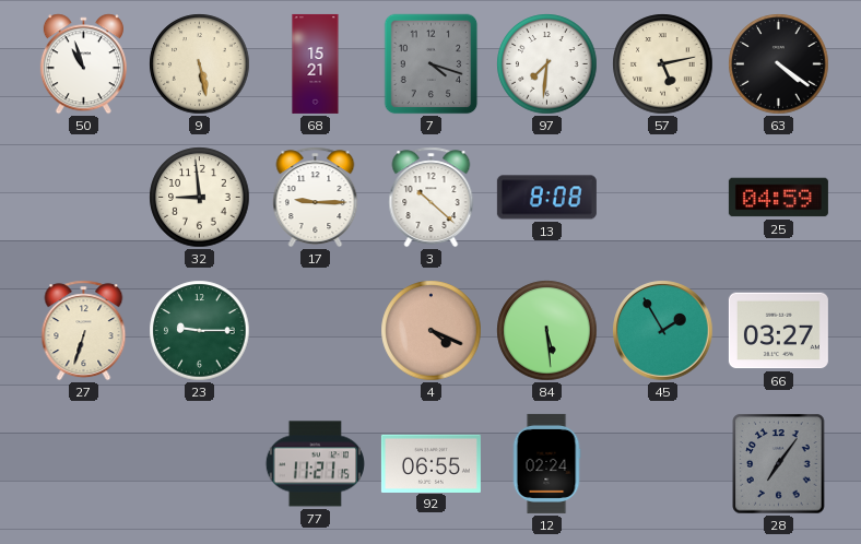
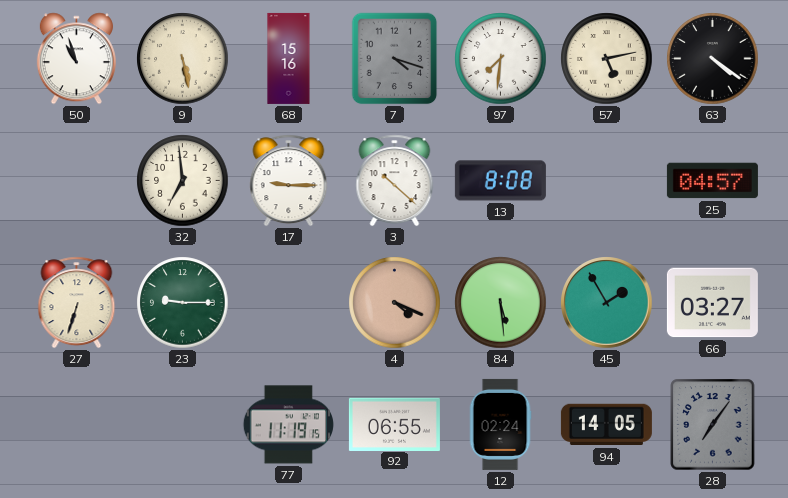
68: 15:21 -> 15:16 (289, 58)
32: 8:59 -> 6:59 (183, 181)
25: 04:59 -> 04:57 (712, 181)
77: 11:21 -> 11:19 (288, 425)
94: none -> 14:05 (606, 425)
